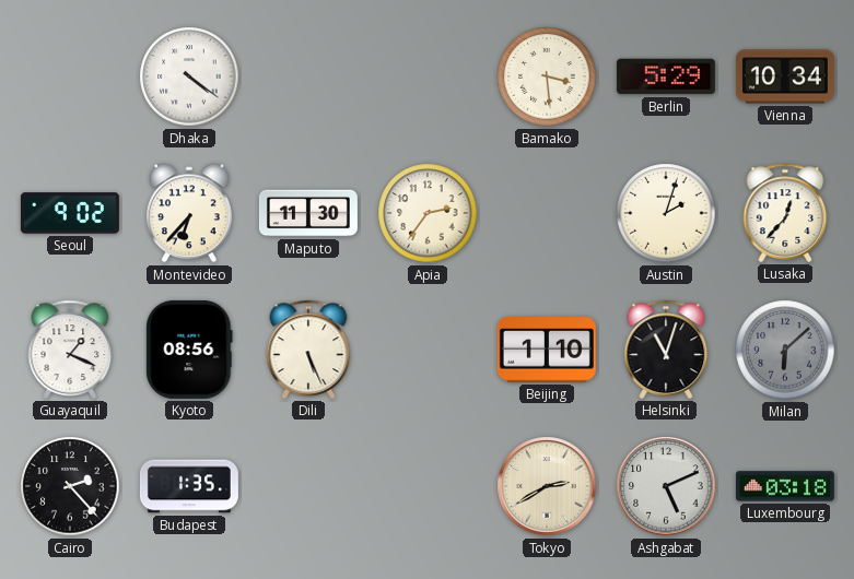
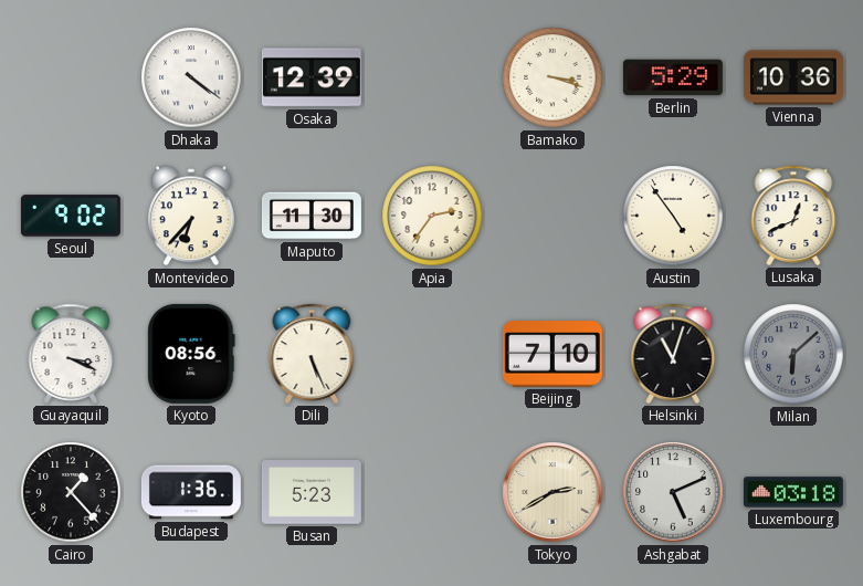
Osaka: none -> 12:39 (312, 77)
Bamako: 3:29 -> 3:18 (552, 77)
Vienna: 10:34 -> 10:36 (793, 77)
Austin: 2:03 -> 4:54 (673, 216)
Lusaka: 12:37 -> 12:41 (793, 216)
Guayaquil: 1:19 -> 3:19 (71, 354)
Beijing: 1:10 -> 7:10 (552, 354)
Cairo: 2:23 -> 1:23 (71, 492)
Budapest: 1:35 -> 1:36 (191, 492)
Busan: none -> 5:23 (312, 492)
